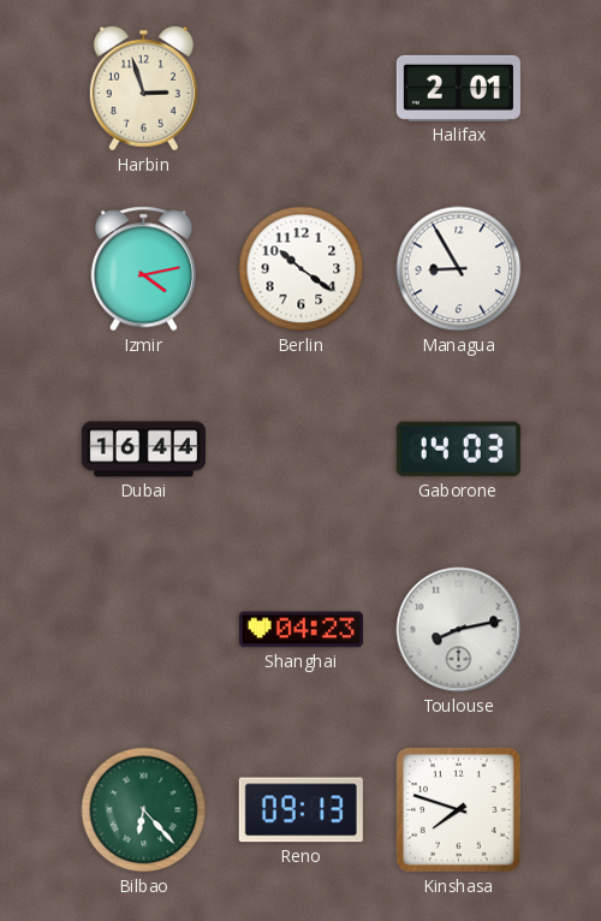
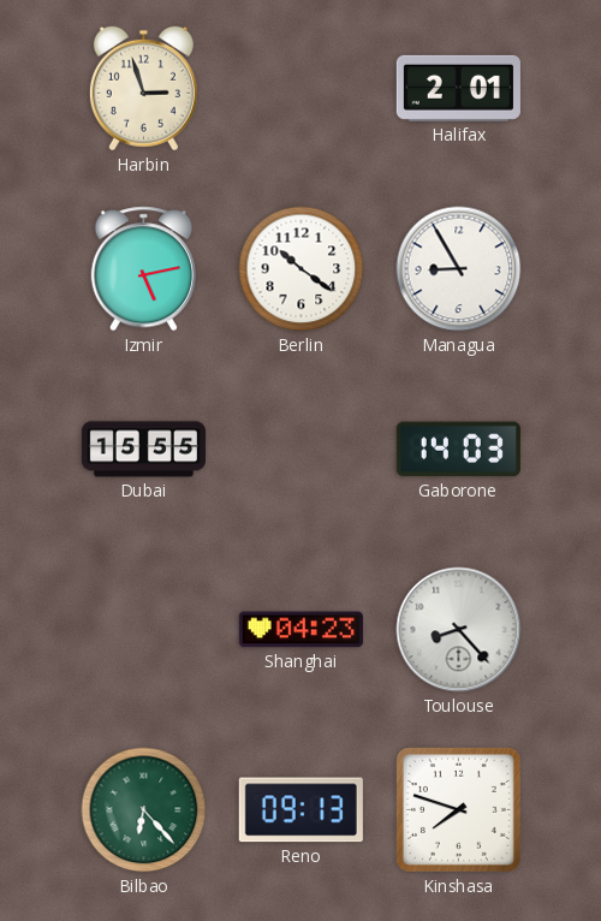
Izmir: 4:13 -> 5:13 (143, 269)
Dubai: 16:44 -> 15:55 (143, 450)
Toulouse: 8:13 -> 8:23 (459, 630)
